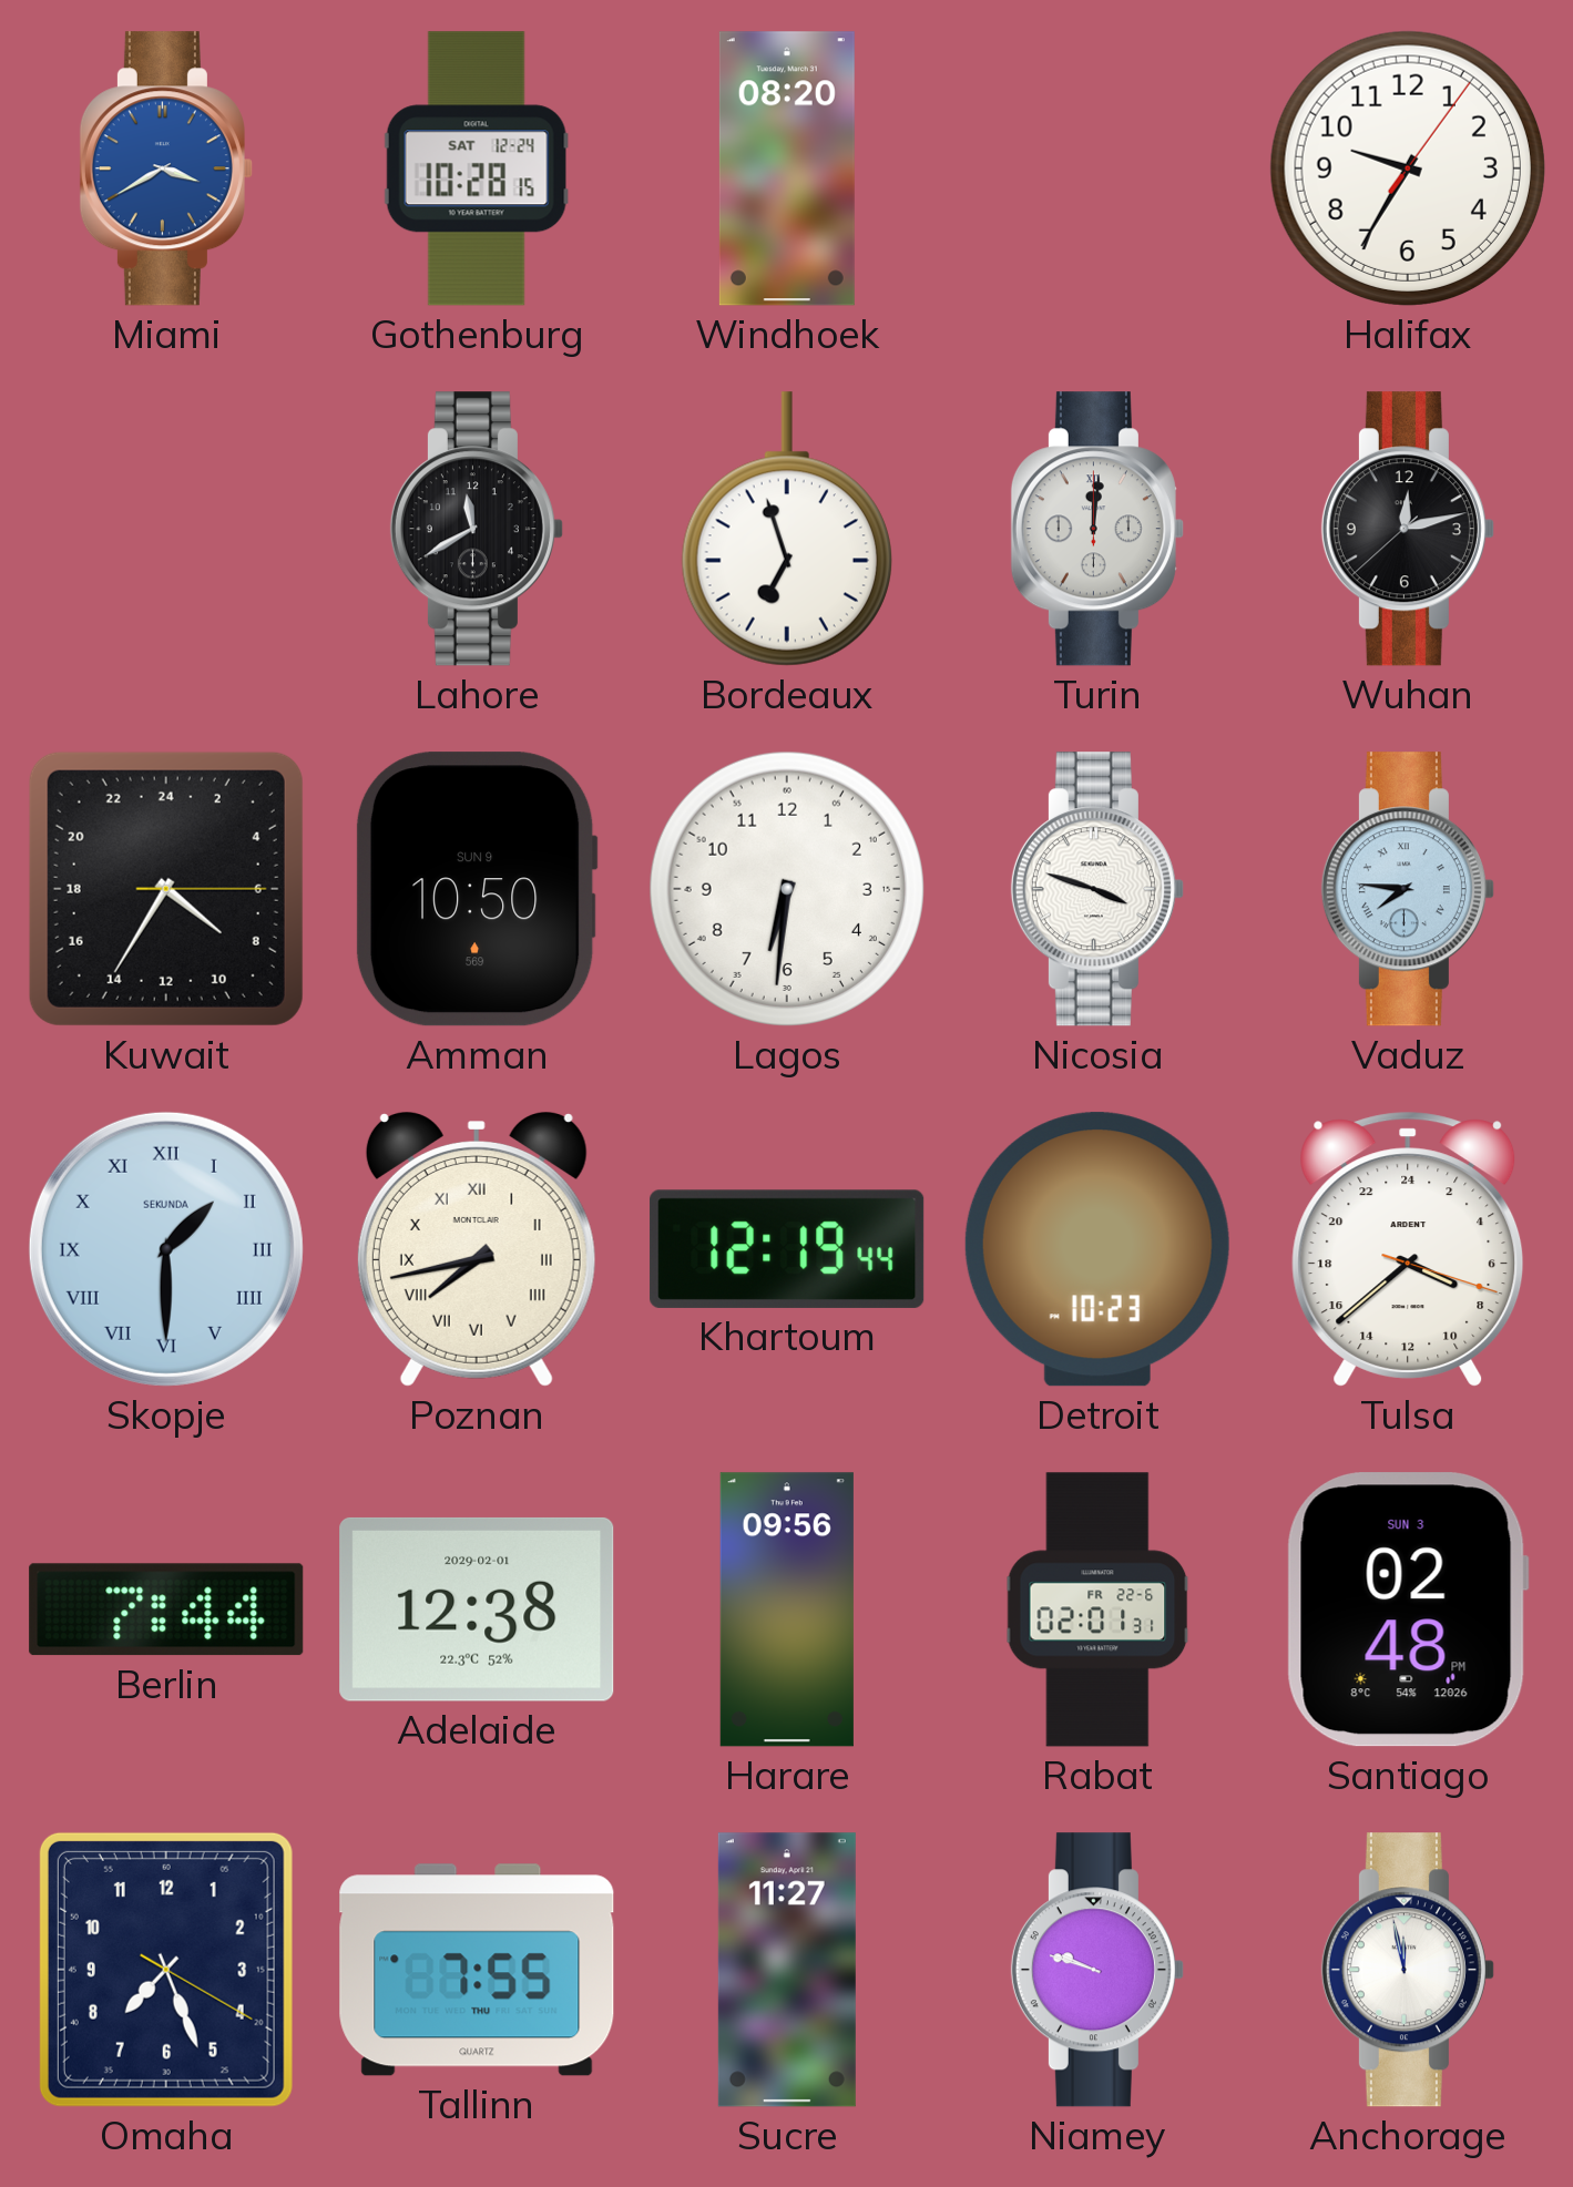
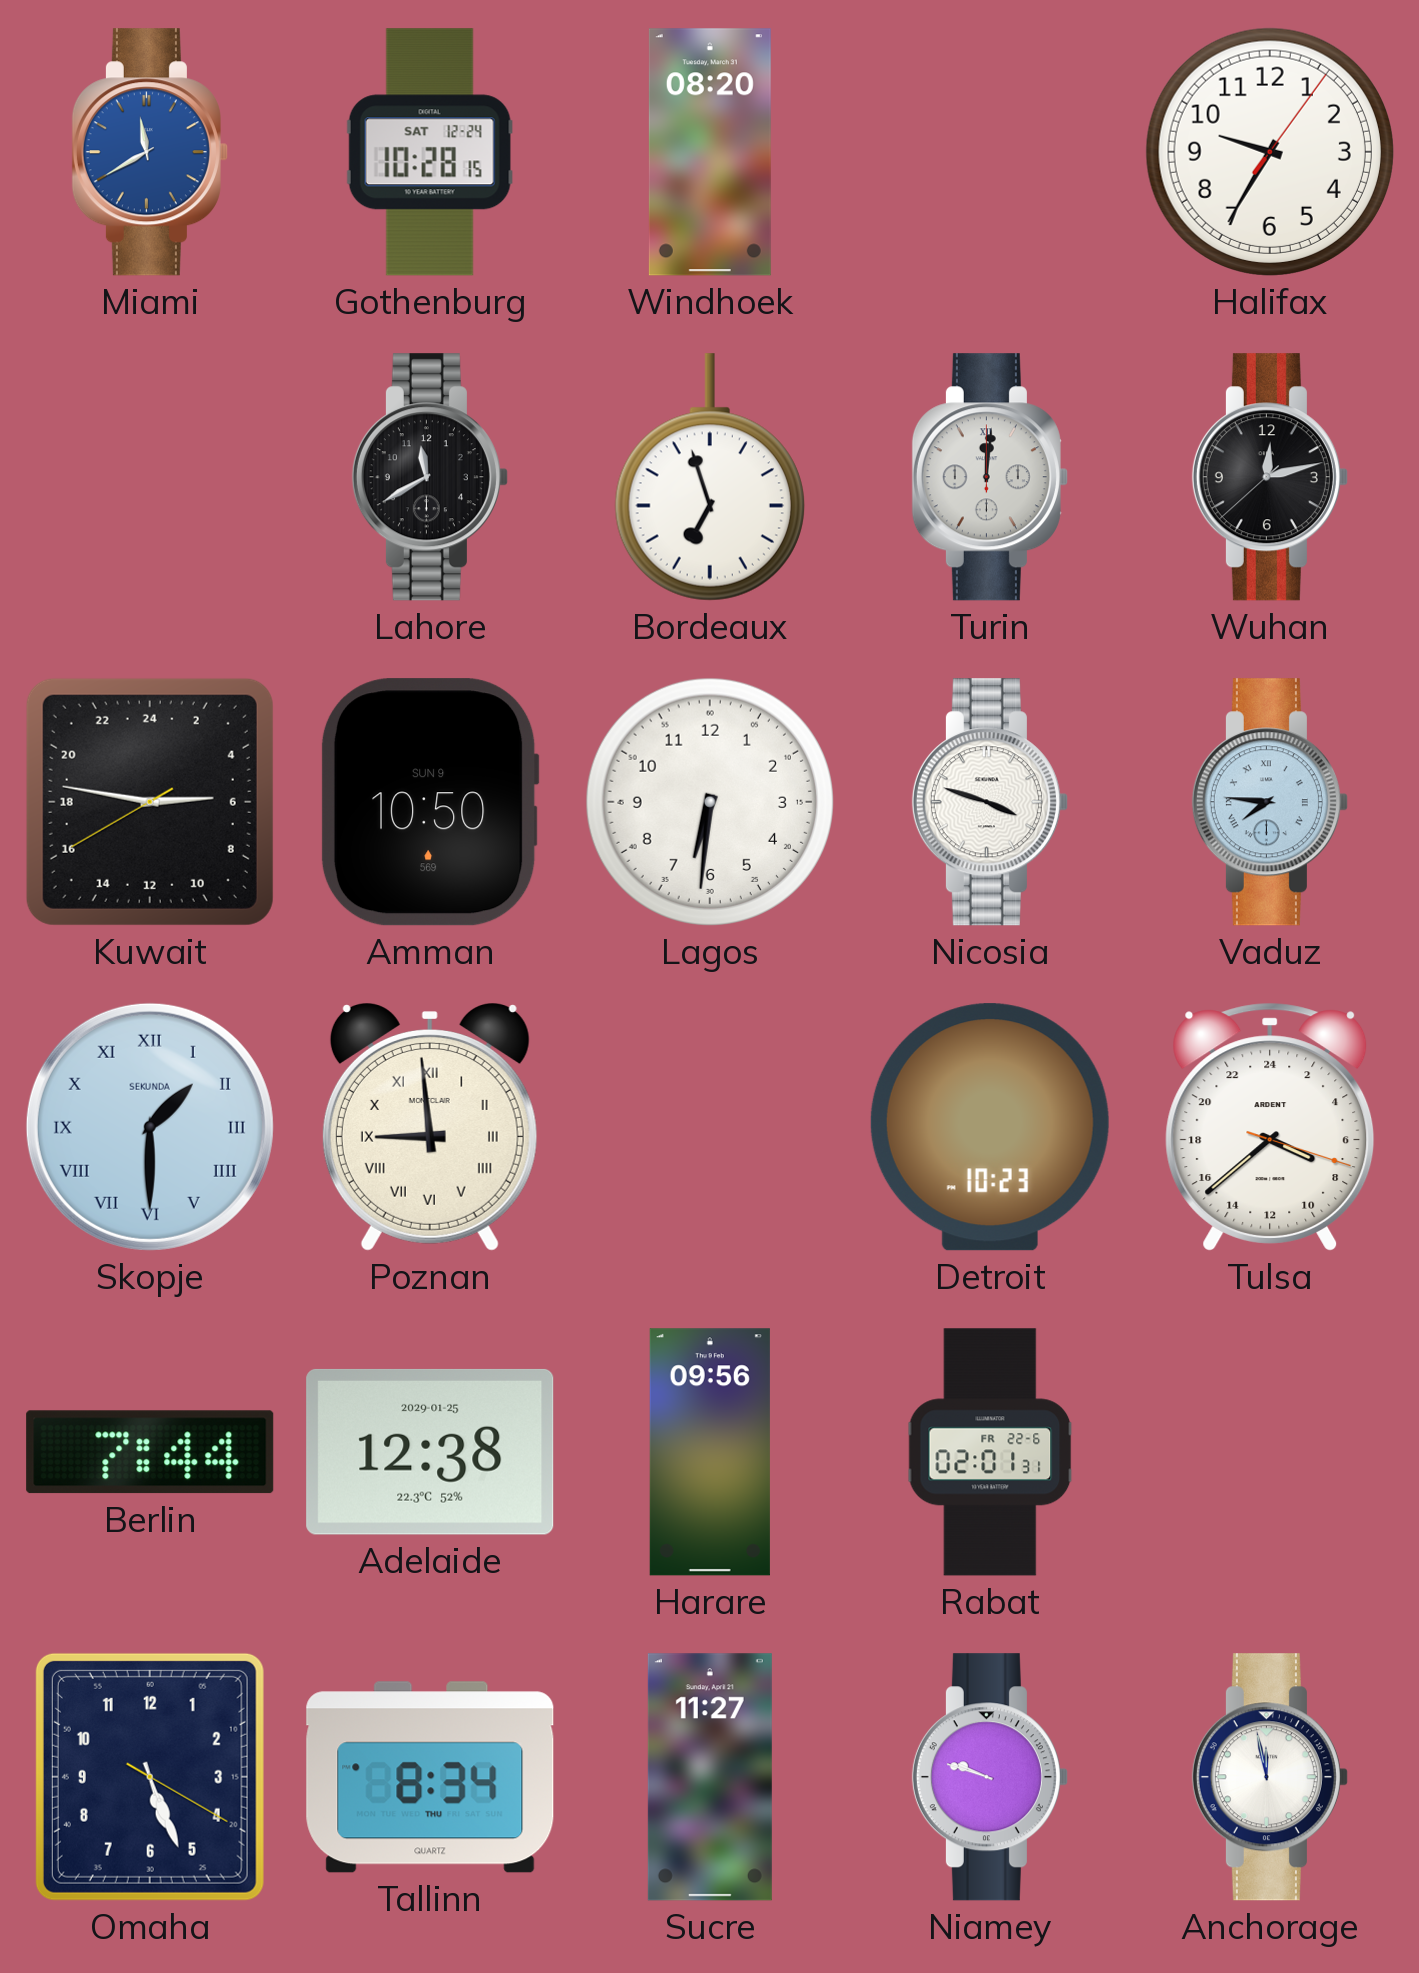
Miami: 3:40 -> 11:40 (150, 152)
Kuwait: 8:35 -> 5:46 (150, 802)
Poznan: 7:43 -> 8:59 (430, 1127)
Khartoum: 12:19 -> none (787, 1249)
Adelaide date: 2029-02-01 -> 2029-01-25 (430, 1452)
Santiago: 02:48 -> none (1408, 1609)
Omaha: 7:26 -> 5:26 (150, 1777)
Tallinn: 7:55 -> 8:34 (430, 1777)
